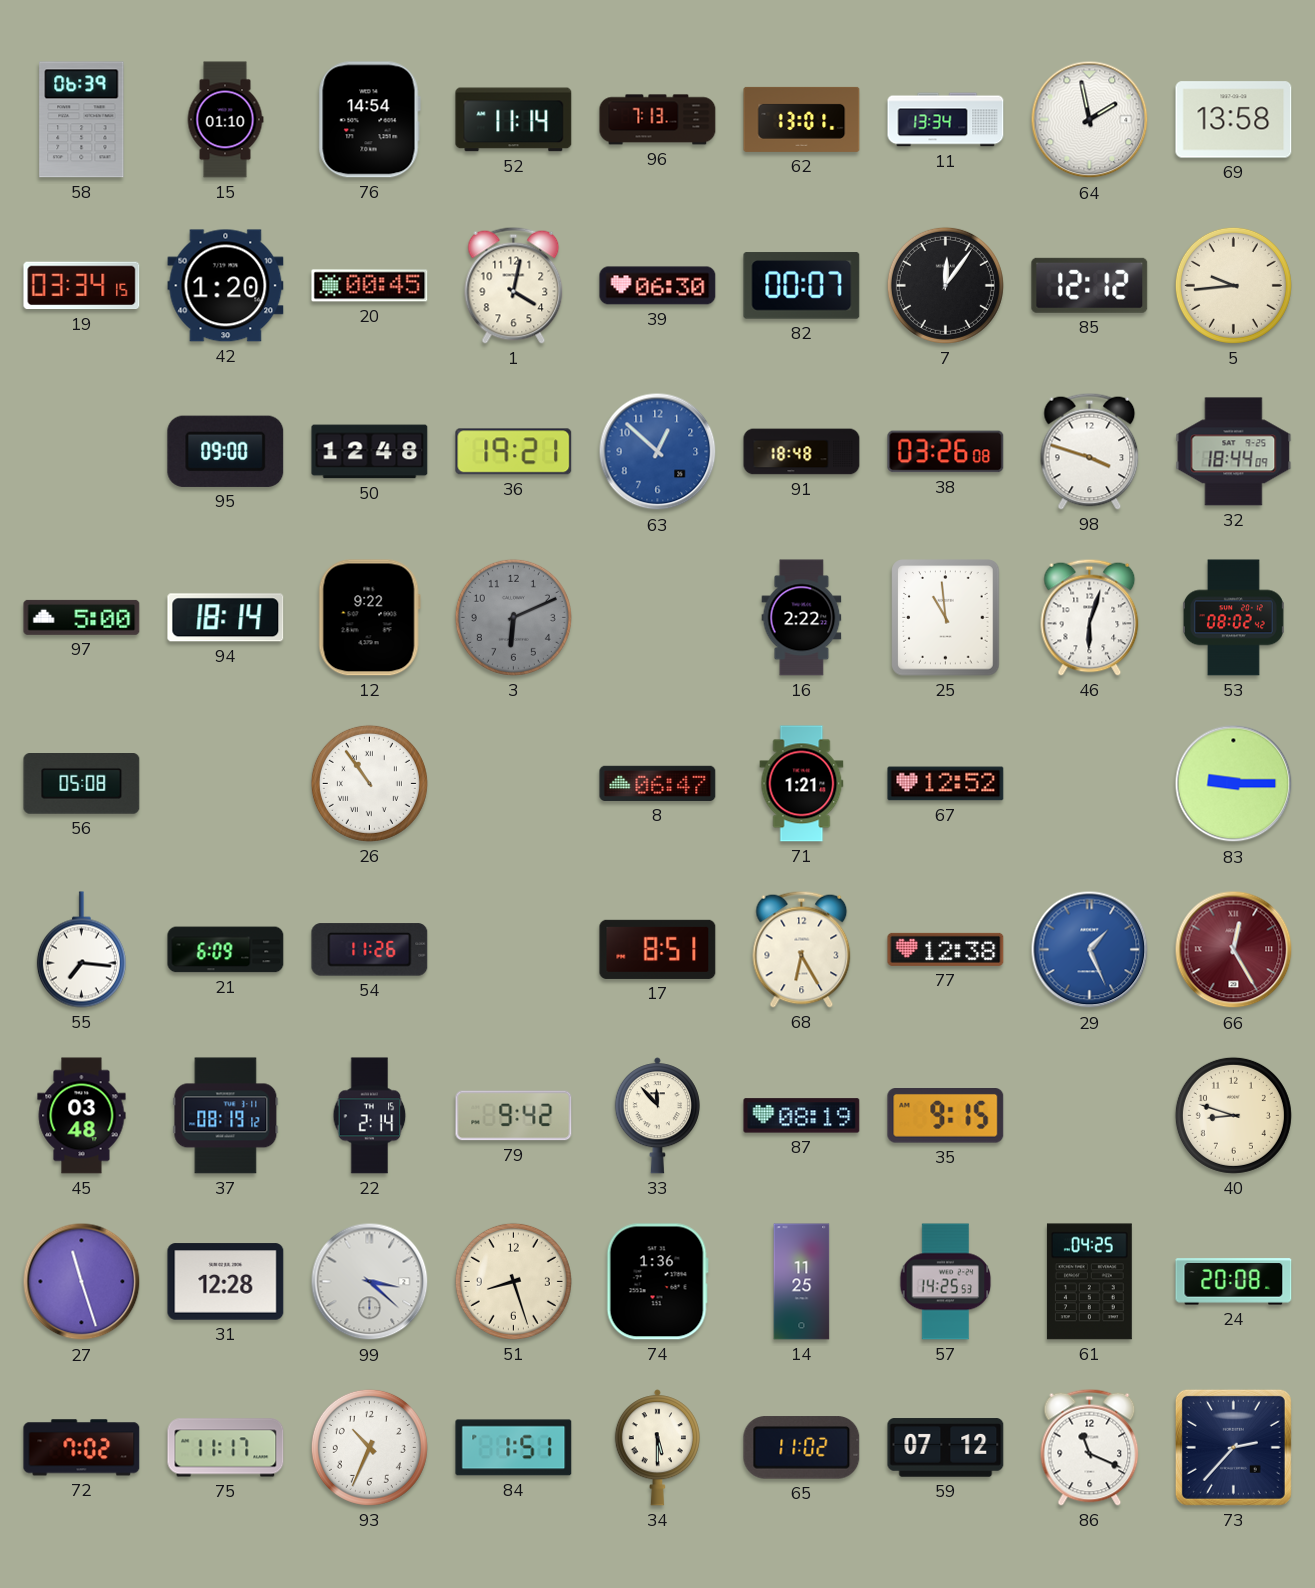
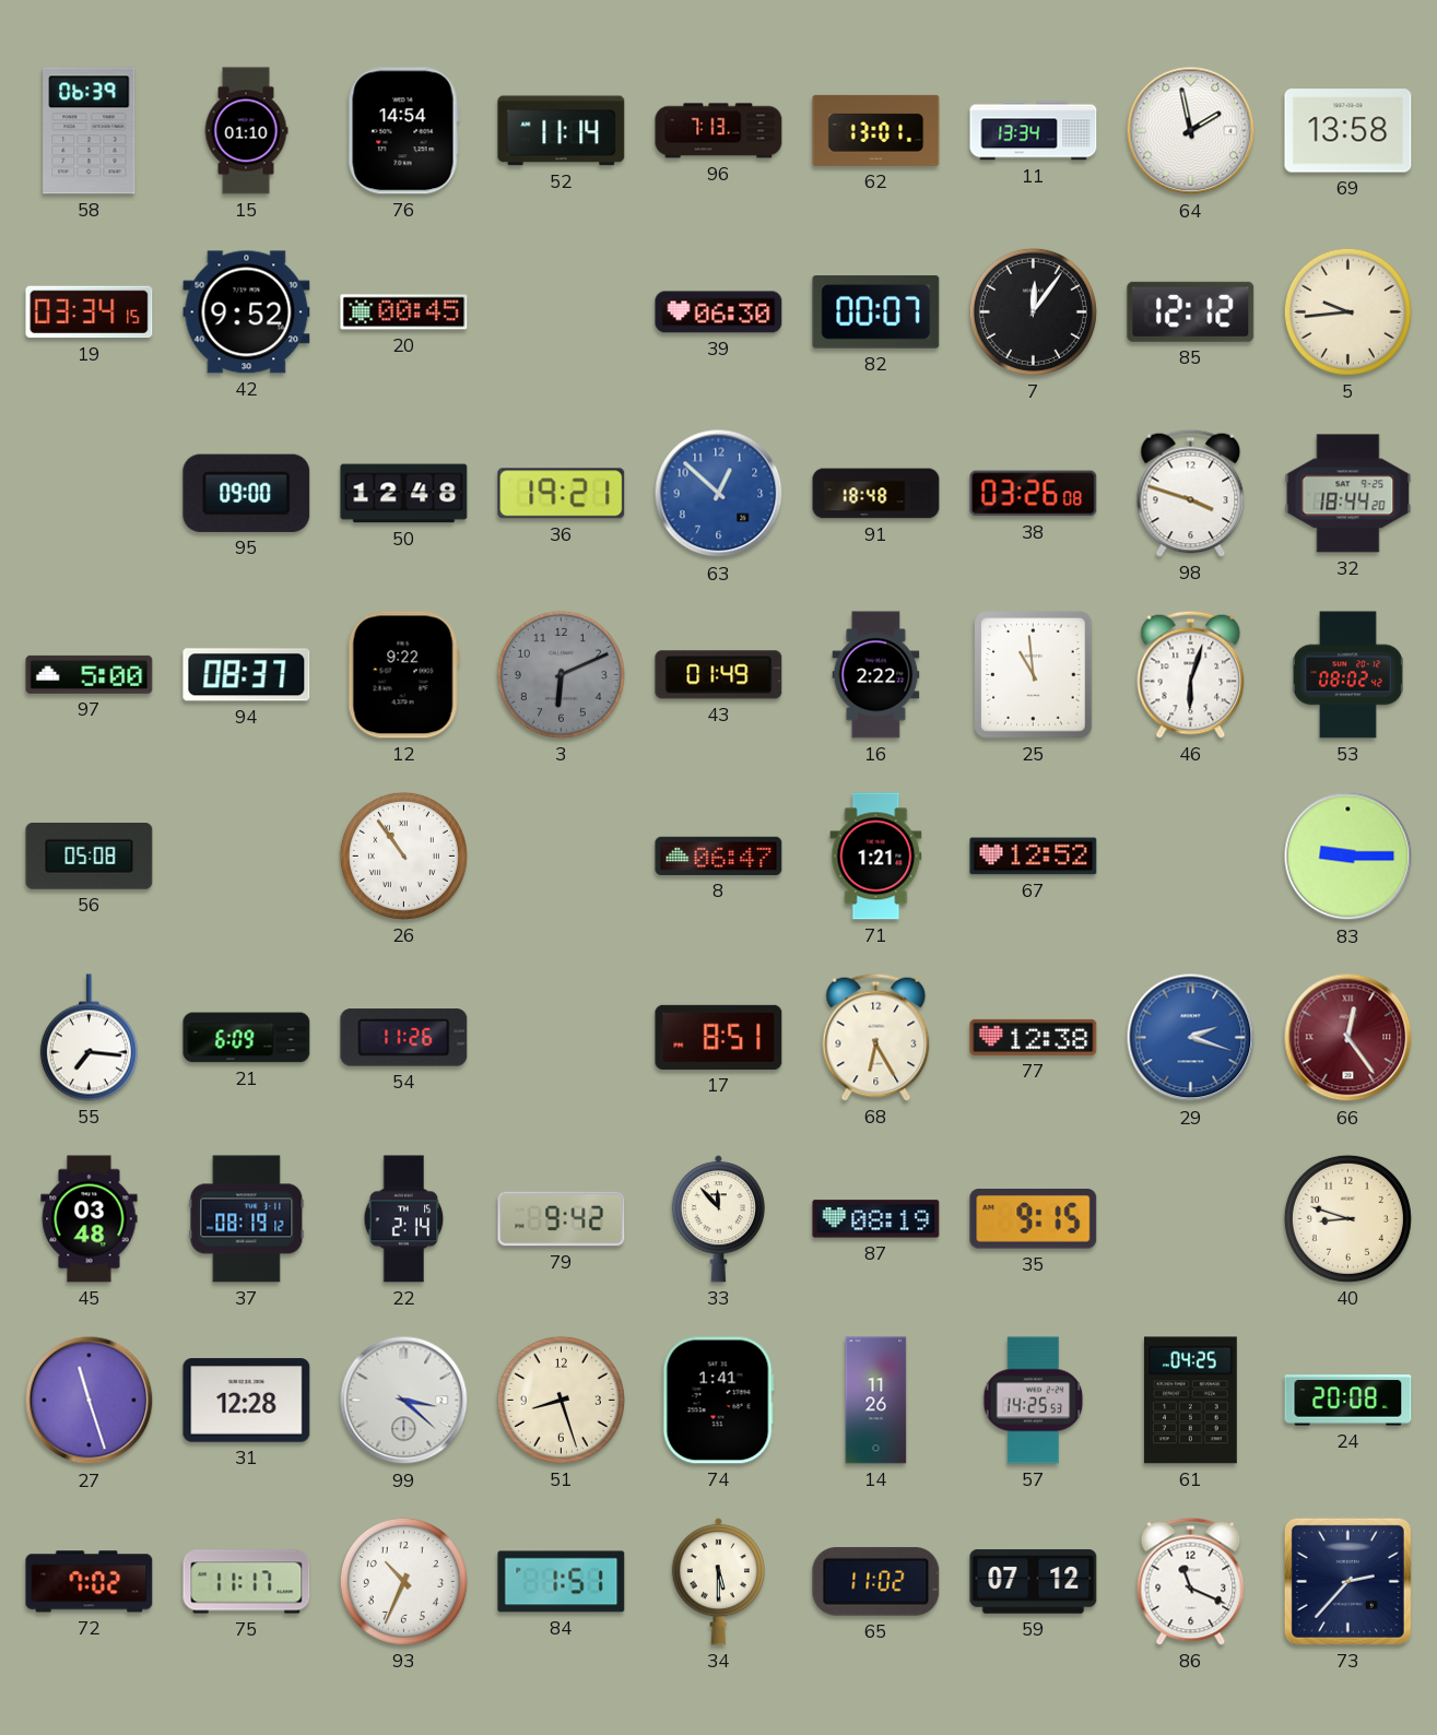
42: 1:20 -> 9:52 (247, 312)
1: 4:02 -> none (514, 285)
32: 18:44:09 -> 18:44:20 (1348, 494)
94: 18:14 -> 08:37 (247, 675)
43: none -> 01:49 (719, 675)
29: 1:26 -> 2:18 (1191, 1038)
66: 12:25 -> 12:24 (1348, 1038)
74: 1:36 -> 1:41 (718, 1401)
14: 11:25 -> 11:26 (876, 1401)
